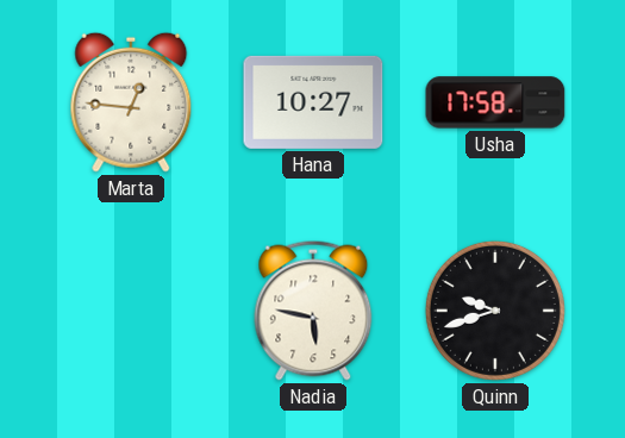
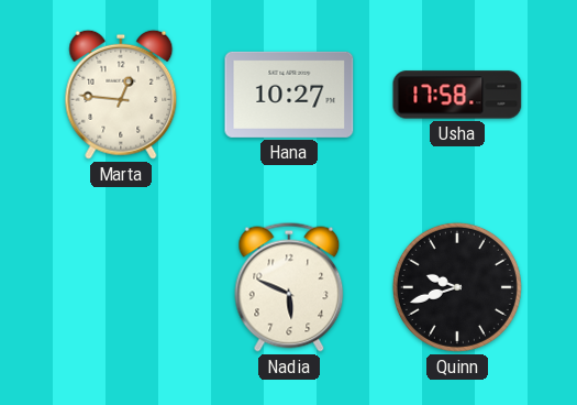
Nadia: 5:47 -> 5:49 (289, 287)
